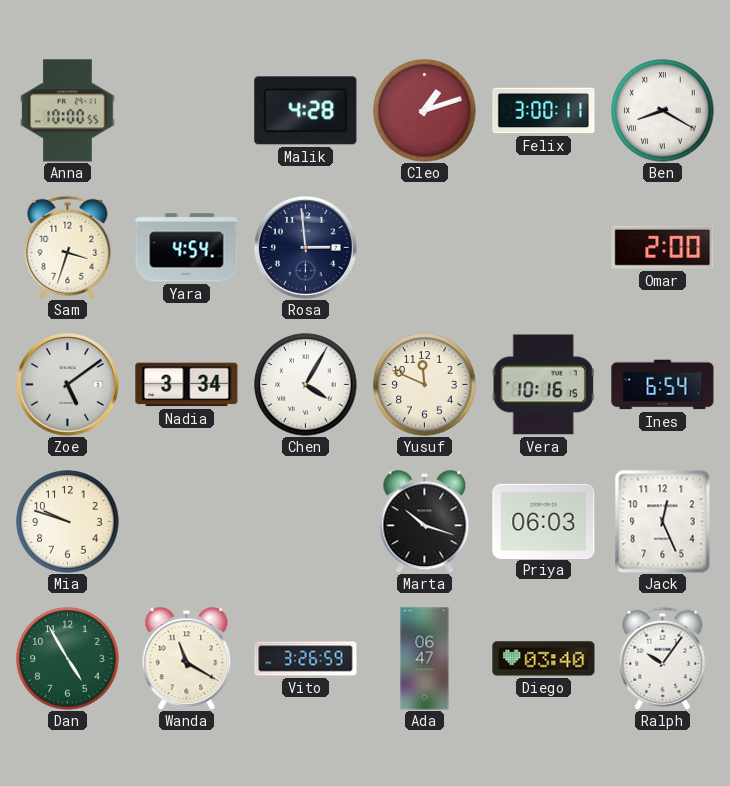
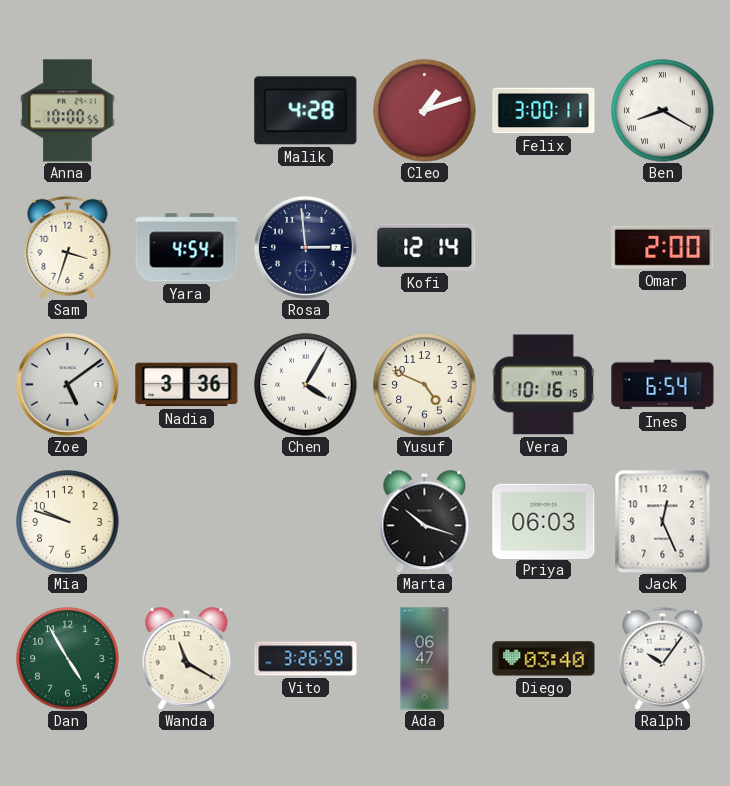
Kofi: none -> 12:14 (425, 247)
Nadia: 3:34 -> 3:36 (187, 385)
Yusuf: 11:49 -> 4:49 (425, 385)
